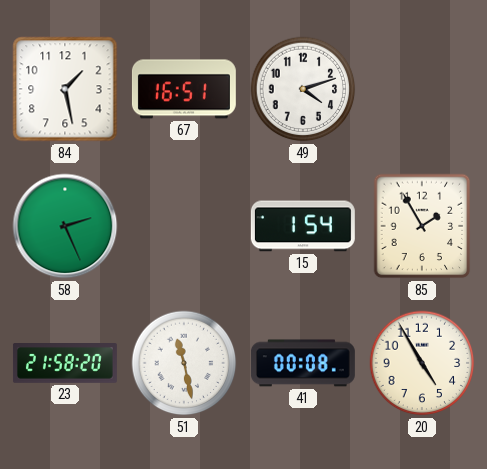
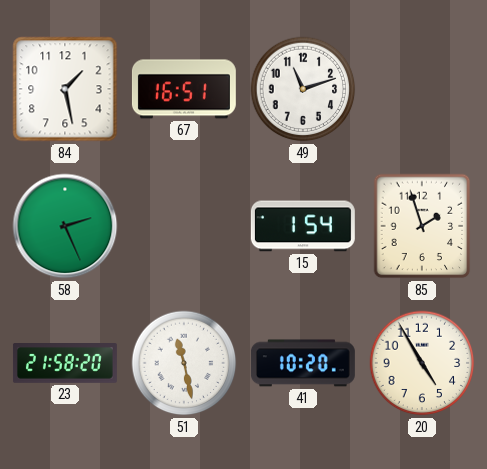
49: 4:12 -> 11:12 (303, 89)
85: 1:55 -> 1:57 (422, 226)
41: 00:08 -> 10:20 (303, 363)
